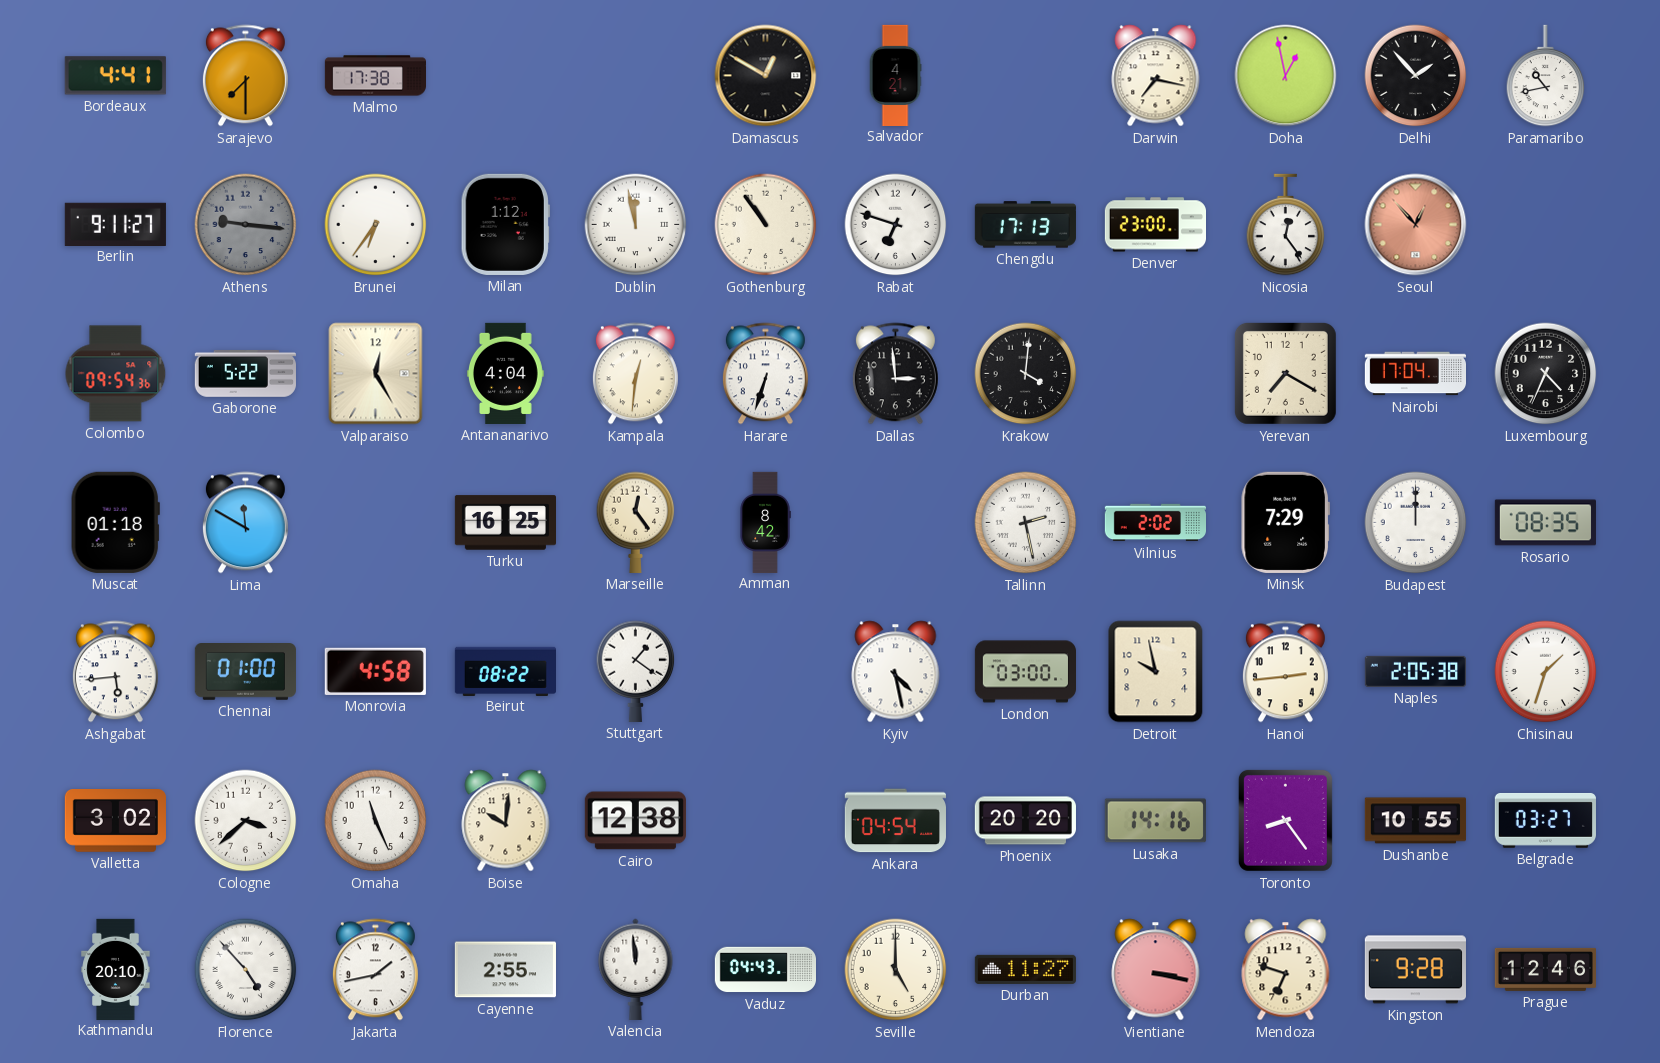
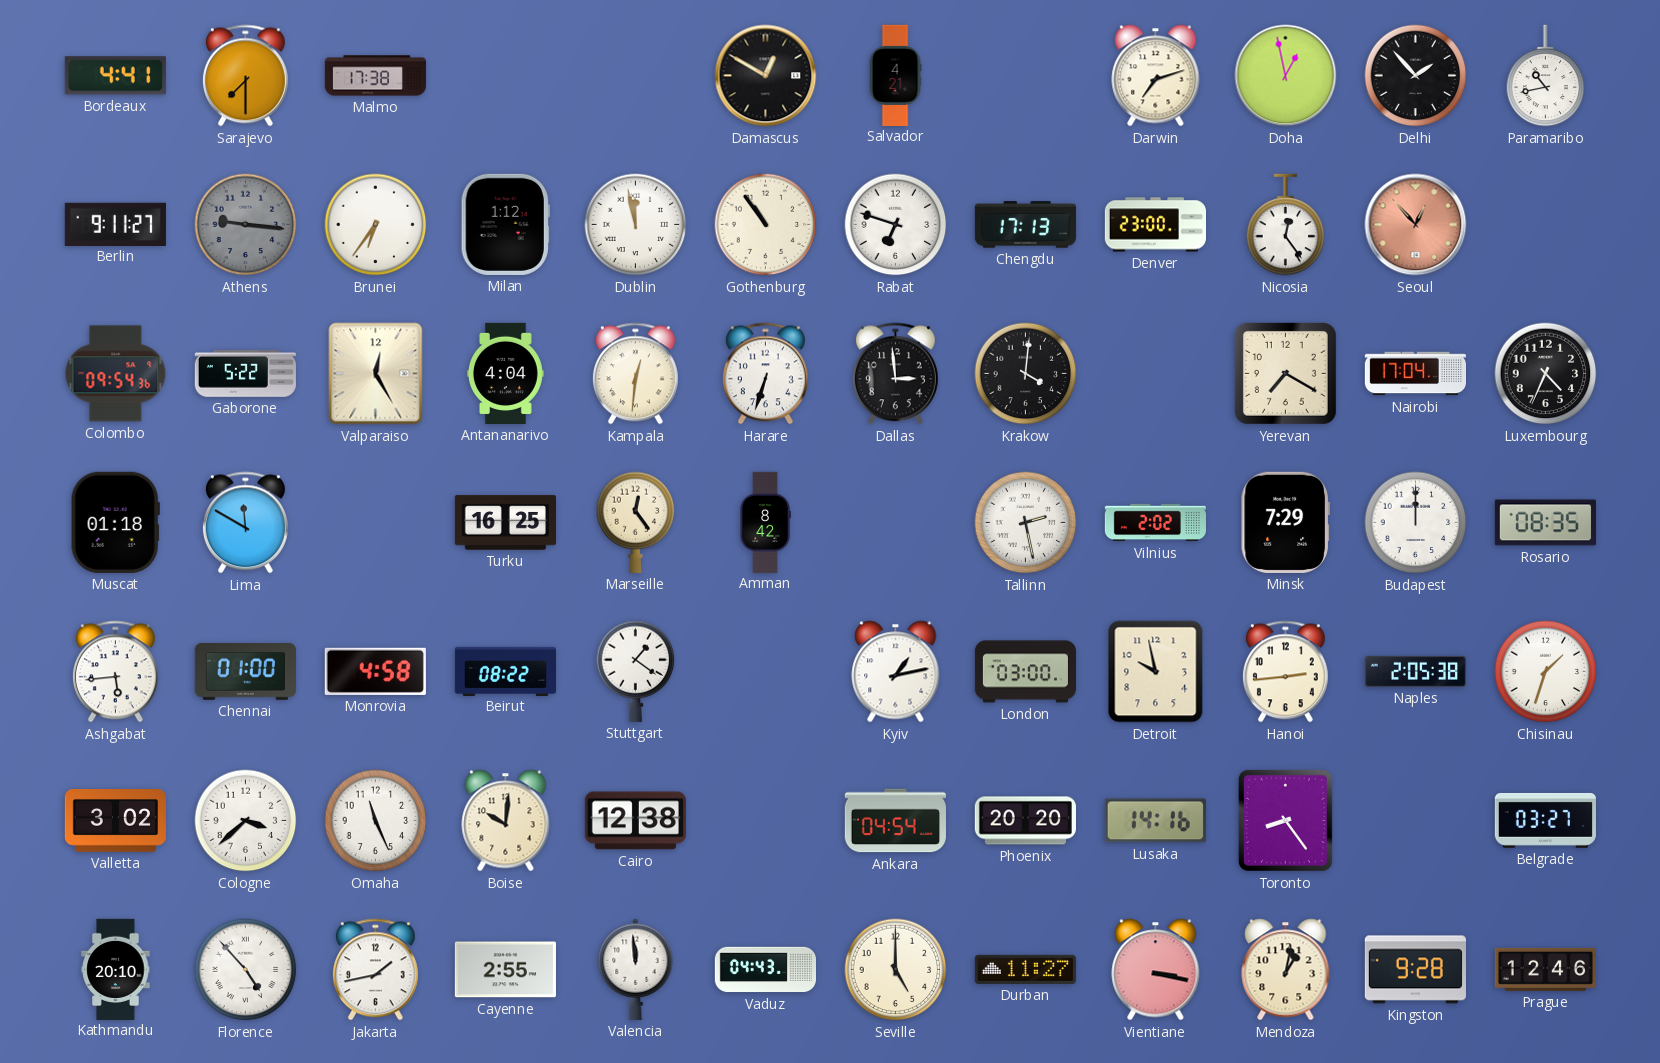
Darwin: 7:17 -> 7:12 (1156, 76)
Kyiv: 4:28 -> 1:13 (896, 672)
Dushanbe: 10:55 -> none (1415, 821)
Mendoza: 6:48 -> 1:02 (1286, 970)
